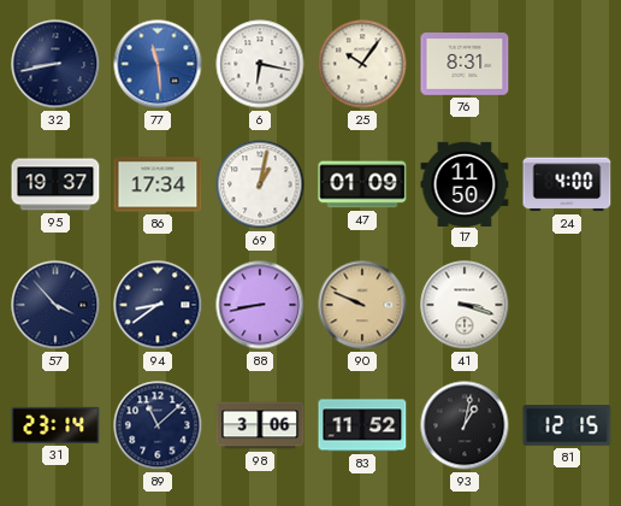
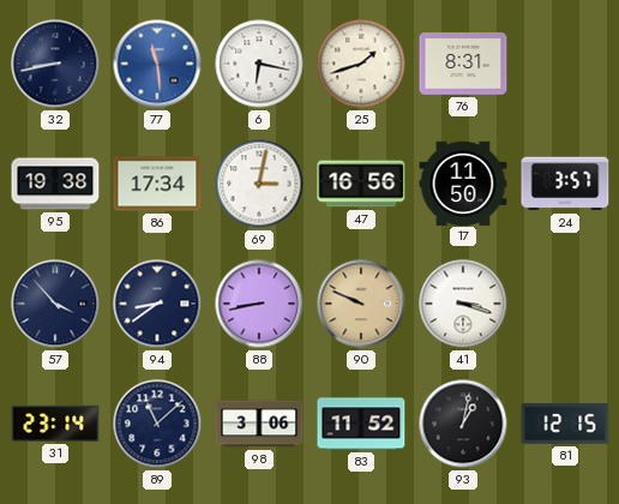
25: 10:06 -> 1:42 (361, 64)
95: 19:37 -> 19:38 (55, 184)
69: 1:02 -> 3:02 (259, 184)
47: 01:09 -> 16:56 (361, 184)
24: 4:00 -> 3:57 (565, 184)
